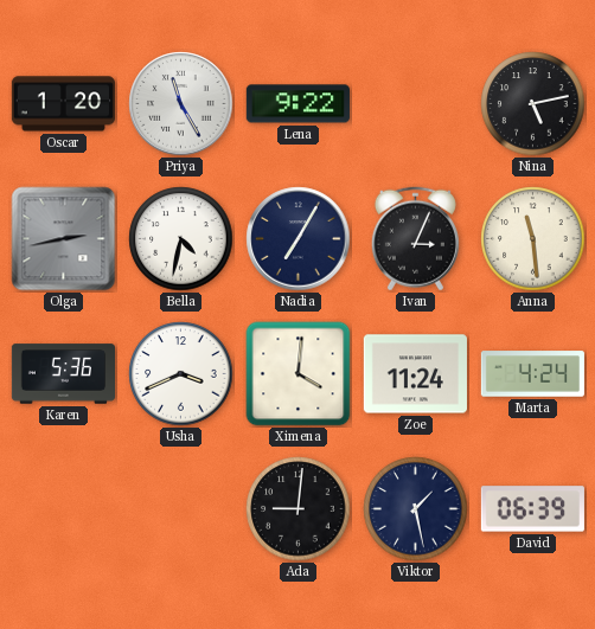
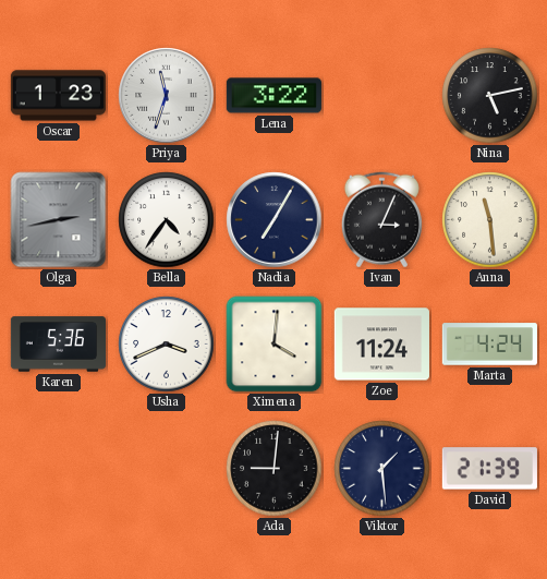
Oscar: 1:20 -> 1:23 (58, 96)
Priya: 11:25 -> 11:33 (167, 96)
Lena: 9:22 -> 3:22 (273, 96)
Bella: 4:32 -> 4:36 (167, 220)
Viktor: 1:28 -> 1:29 (382, 469)
David: 06:39 -> 21:39 (489, 469)
